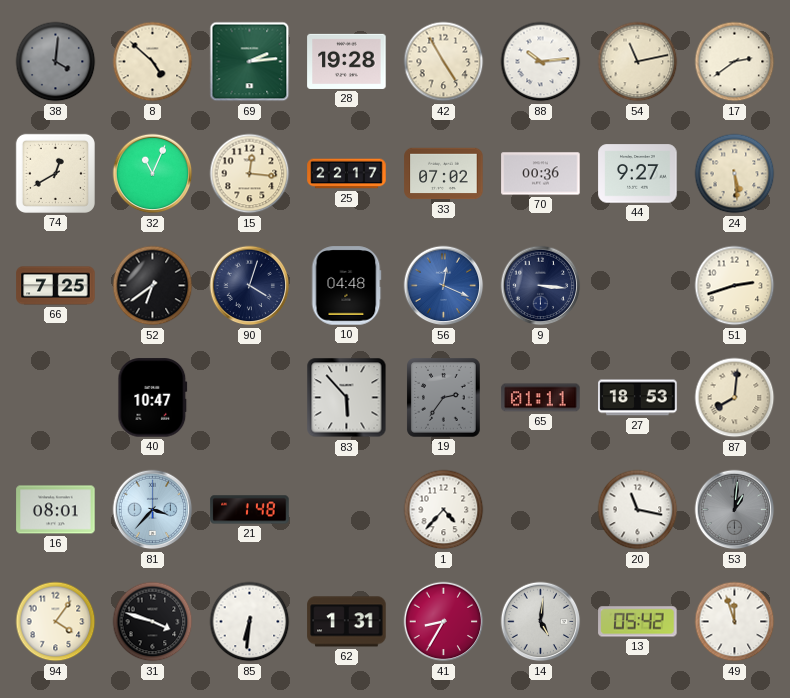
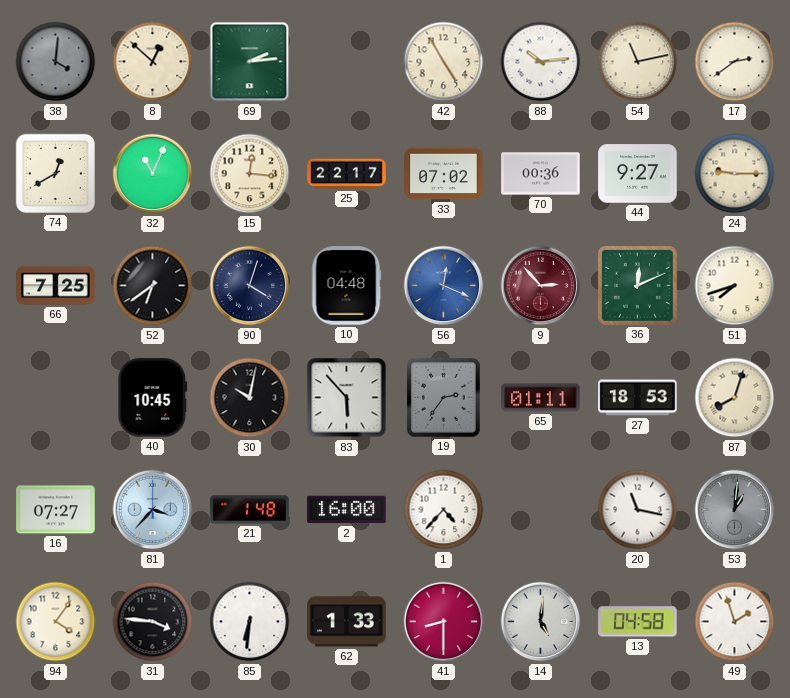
8: 4:52 -> 12:52 (153, 62)
28: 19:28 -> none (347, 61)
24: 5:29 -> 9:15 (735, 174)
9: 3:16 -> 2:53 (541, 286)
9 dial: navy -> burgundy (541, 286)
36: none -> 12:11 (637, 285)
51: 2:42 -> 7:42 (735, 286)
40: 10:47 -> 10:45 (153, 398)
30: none -> 10:02 (250, 398)
87: 8:01 -> 8:03 (735, 398)
16: 08:01 -> 07:27 (56, 510)
2: none -> 16:00 (347, 510)
31: 3:48 -> 3:46 (153, 622)
62: 1:31 -> 1:33 (347, 622)
41: 8:35 -> 8:30 (444, 622)
13: 05:42 -> 04:58 (638, 622)
49: 11:57 -> 1:57 (735, 622)
